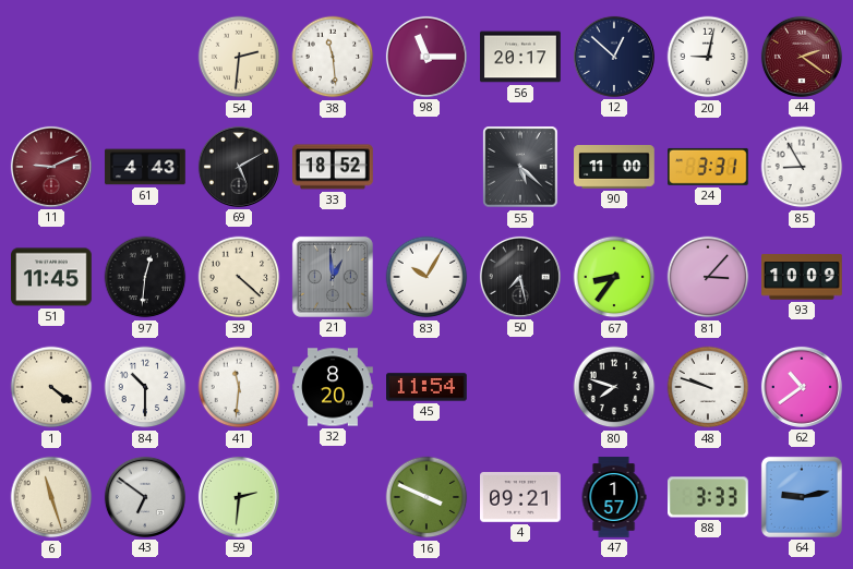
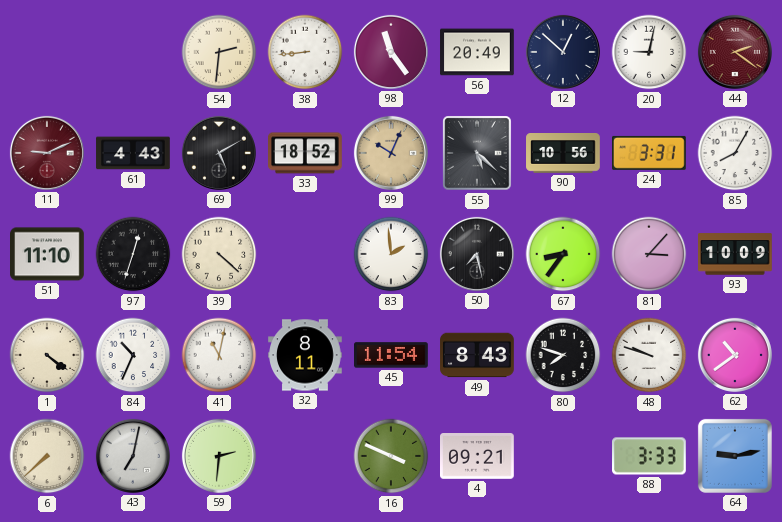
38: 11:29 -> 8:44 (305, 52)
98: 11:15 -> 11:24 (391, 52)
56: 20:17 -> 20:49 (477, 52)
99: none -> 10:04 (391, 153)
90: 11:00 -> 10:56 (563, 154)
85: 8:55 -> 8:05 (735, 153)
51: 11:45 -> 11:10 (48, 254)
97: 12:31 -> 12:33 (133, 254)
21: 12:59 -> none (333, 277)
83: 10:05 -> 1:59 (391, 254)
84: 10:30 -> 10:34 (133, 355)
41: 11:31 -> 11:02 (219, 355)
32: 8:20 -> 8:11 (305, 355)
49: none -> 8:43 (477, 355)
6: 11:27 -> 7:38 (47, 456)
43: 6:51 -> 7:02 (133, 456)
47: 1:57 -> none (614, 497)
